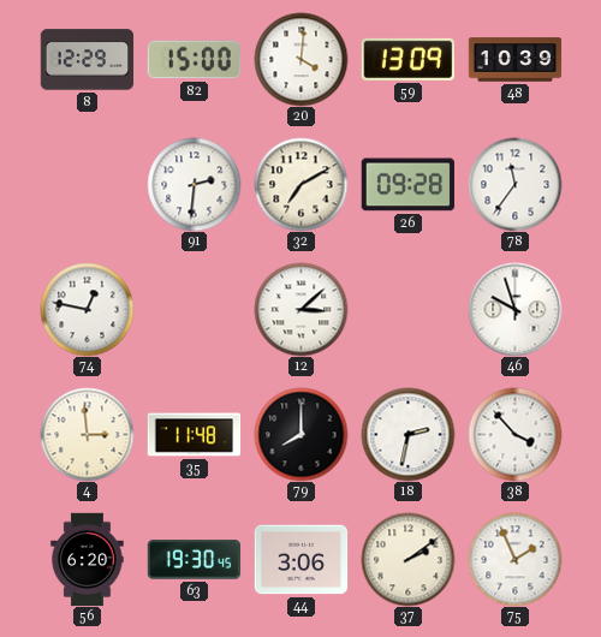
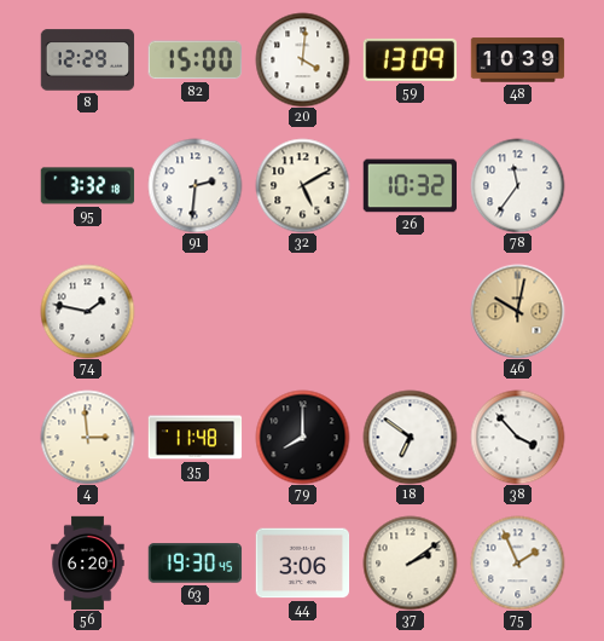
95: none -> 3:32 (87, 186)
32: 7:10 -> 5:10 (302, 185)
26: 09:28 -> 10:32 (410, 186)
74: 12:47 -> 1:47 (87, 311)
12: 3:08 -> none (300, 309)
46: 9:57 -> 10:02 (517, 311)
46 dial: white -> champagne (517, 311)
18: 2:32 -> 6:51 (410, 437)
